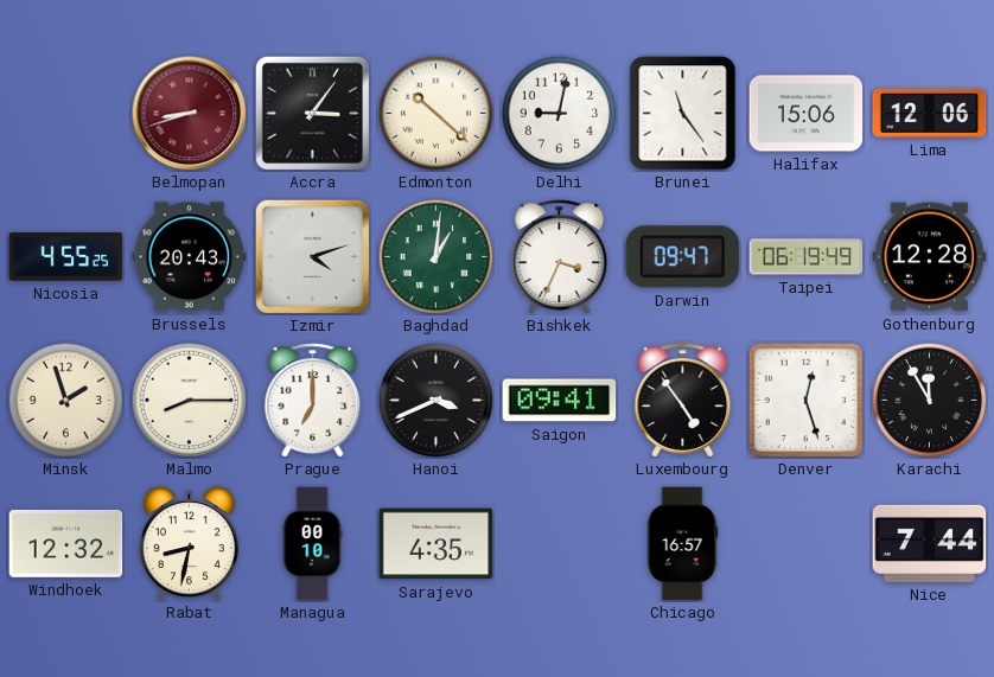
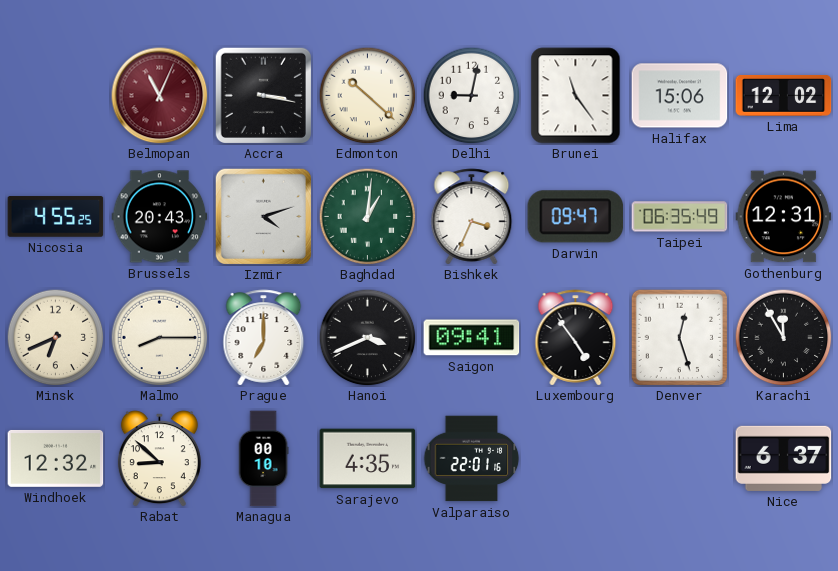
Belmopan: 8:42 -> 11:04 (160, 96)
Accra: 3:06 -> 3:17 (263, 95)
Lima: 12:06 -> 12:02 (784, 96)
Taipei: 06:19 -> 06:35 (680, 217)
Gothenburg: 12:28 -> 12:31 (784, 217)
Minsk: 1:57 -> 6:41 (55, 337)
Rabat: 8:32 -> 8:52 (159, 459)
Valparaiso: none -> 22:01 (471, 459)
Chicago: 16:57 -> none (682, 544)
Nice: 7:44 -> 6:37 (784, 458)
